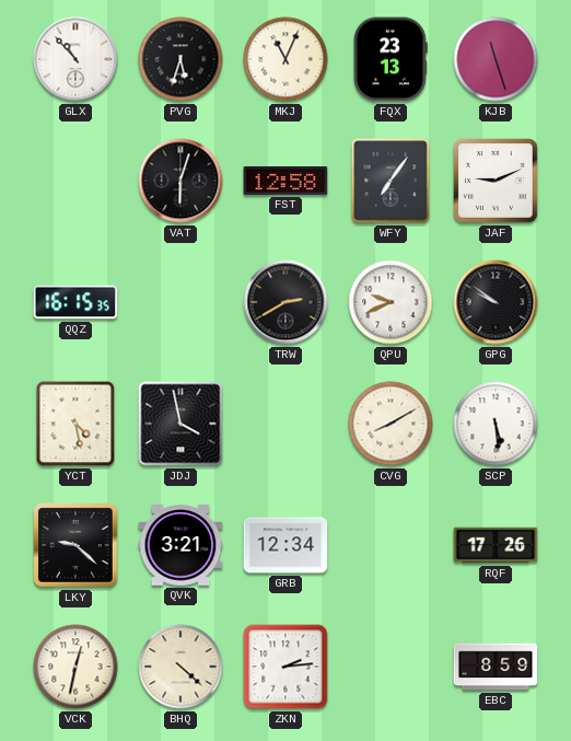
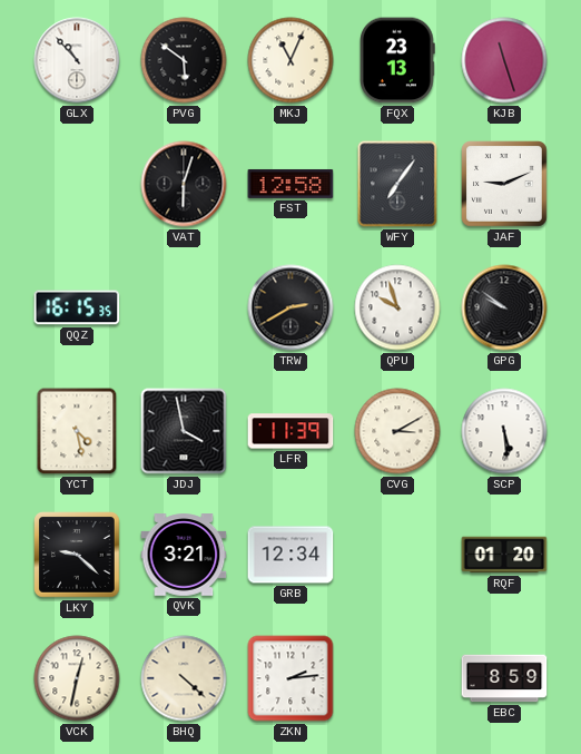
PVG: 5:33 -> 5:51 (184, 60)
QPU: 9:41 -> 9:57 (397, 307)
LFR: none -> 11:39 (290, 431)
CVG: 8:10 -> 3:10 (397, 431)
RQF: 17:26 -> 01:20 (504, 555)
